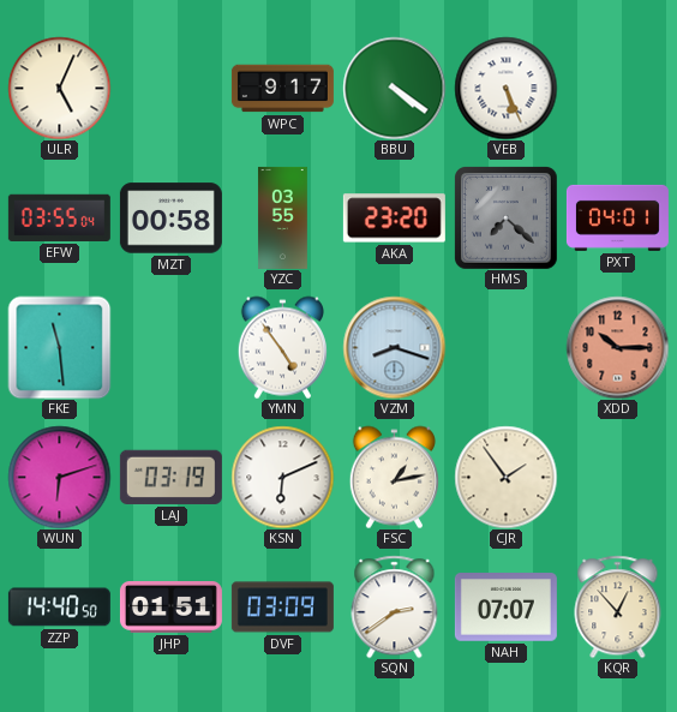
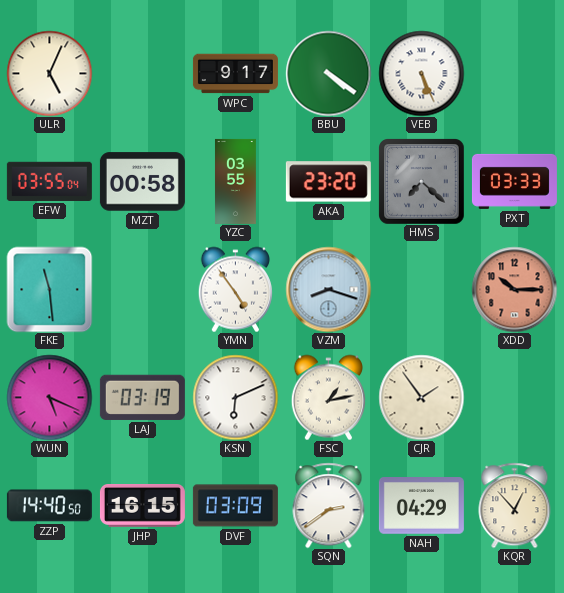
PXT: 04:01 -> 03:33 (514, 181)
WUN: 6:12 -> 5:19 (49, 397)
JHP: 01:51 -> 16:15 (142, 506)
NAH: 07:07 -> 04:29 (421, 506)
